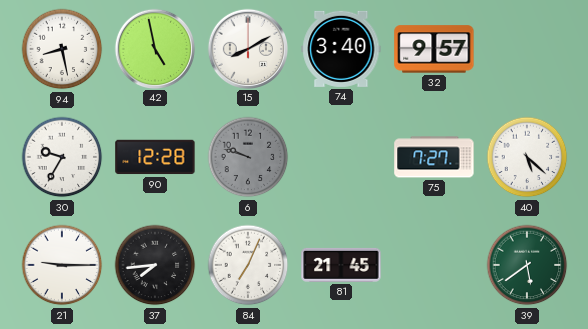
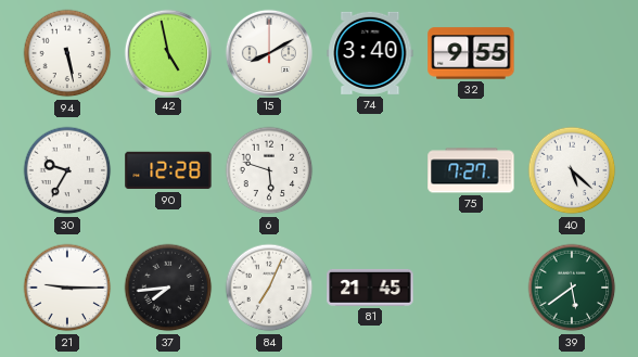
94: 8:28 -> 5:28 (67, 53)
32: 9:57 -> 9:55 (471, 53)
6: 9:48 -> 5:48 (269, 170)
6 dial: grey -> white (269, 170)
